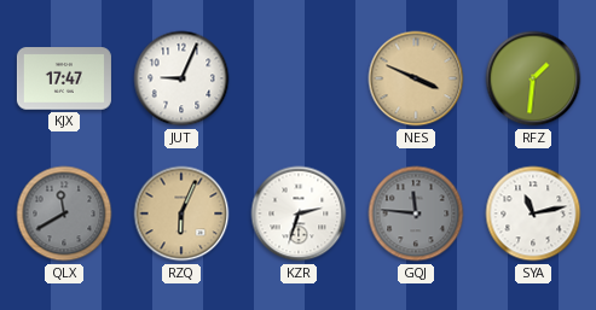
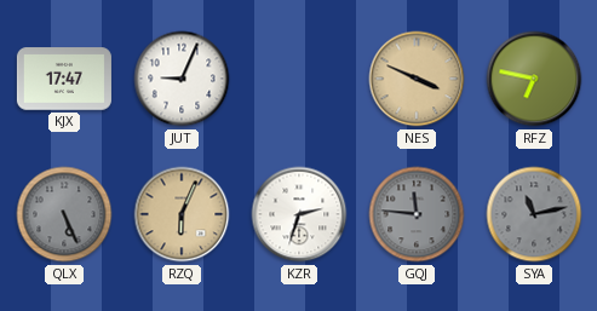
RFZ: 1:31 -> 6:47 (534, 79)
QLX: 11:40 -> 5:26 (64, 214)
SYA dial: white -> grey (534, 214)
